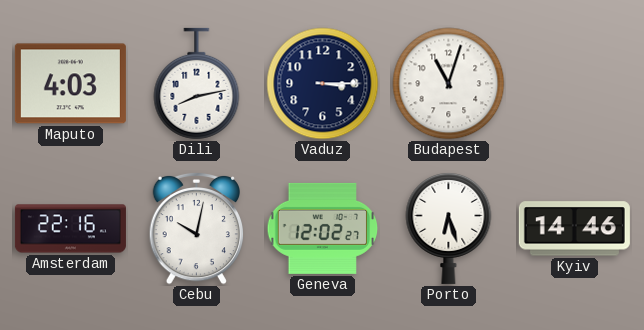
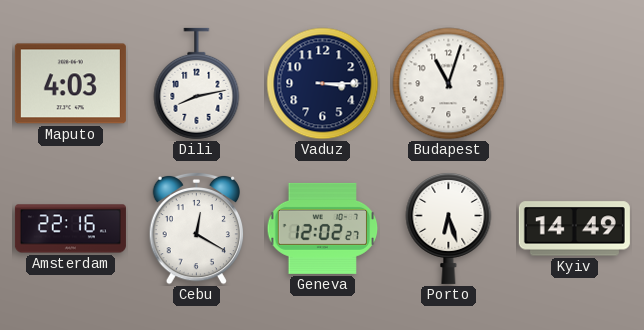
Cebu: 10:02 -> 12:20 (196, 228)
Kyiv: 14:46 -> 14:49 (574, 229)
